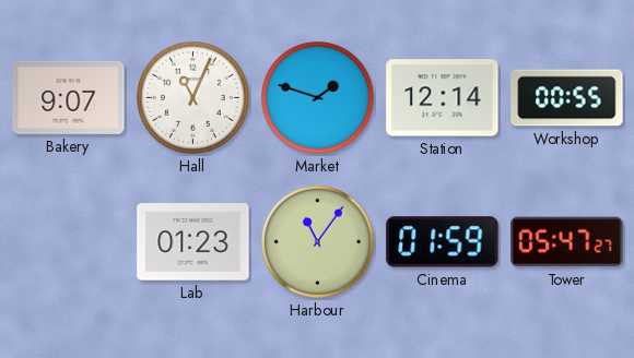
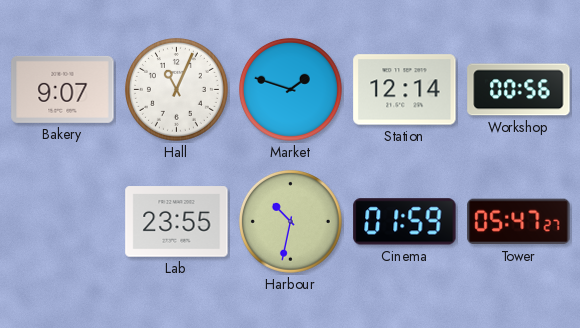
Workshop: 00:55 -> 00:56 (519, 90)
Lab: 01:23 -> 23:55 (177, 222)
Harbour: 11:06 -> 10:32 (290, 221)
